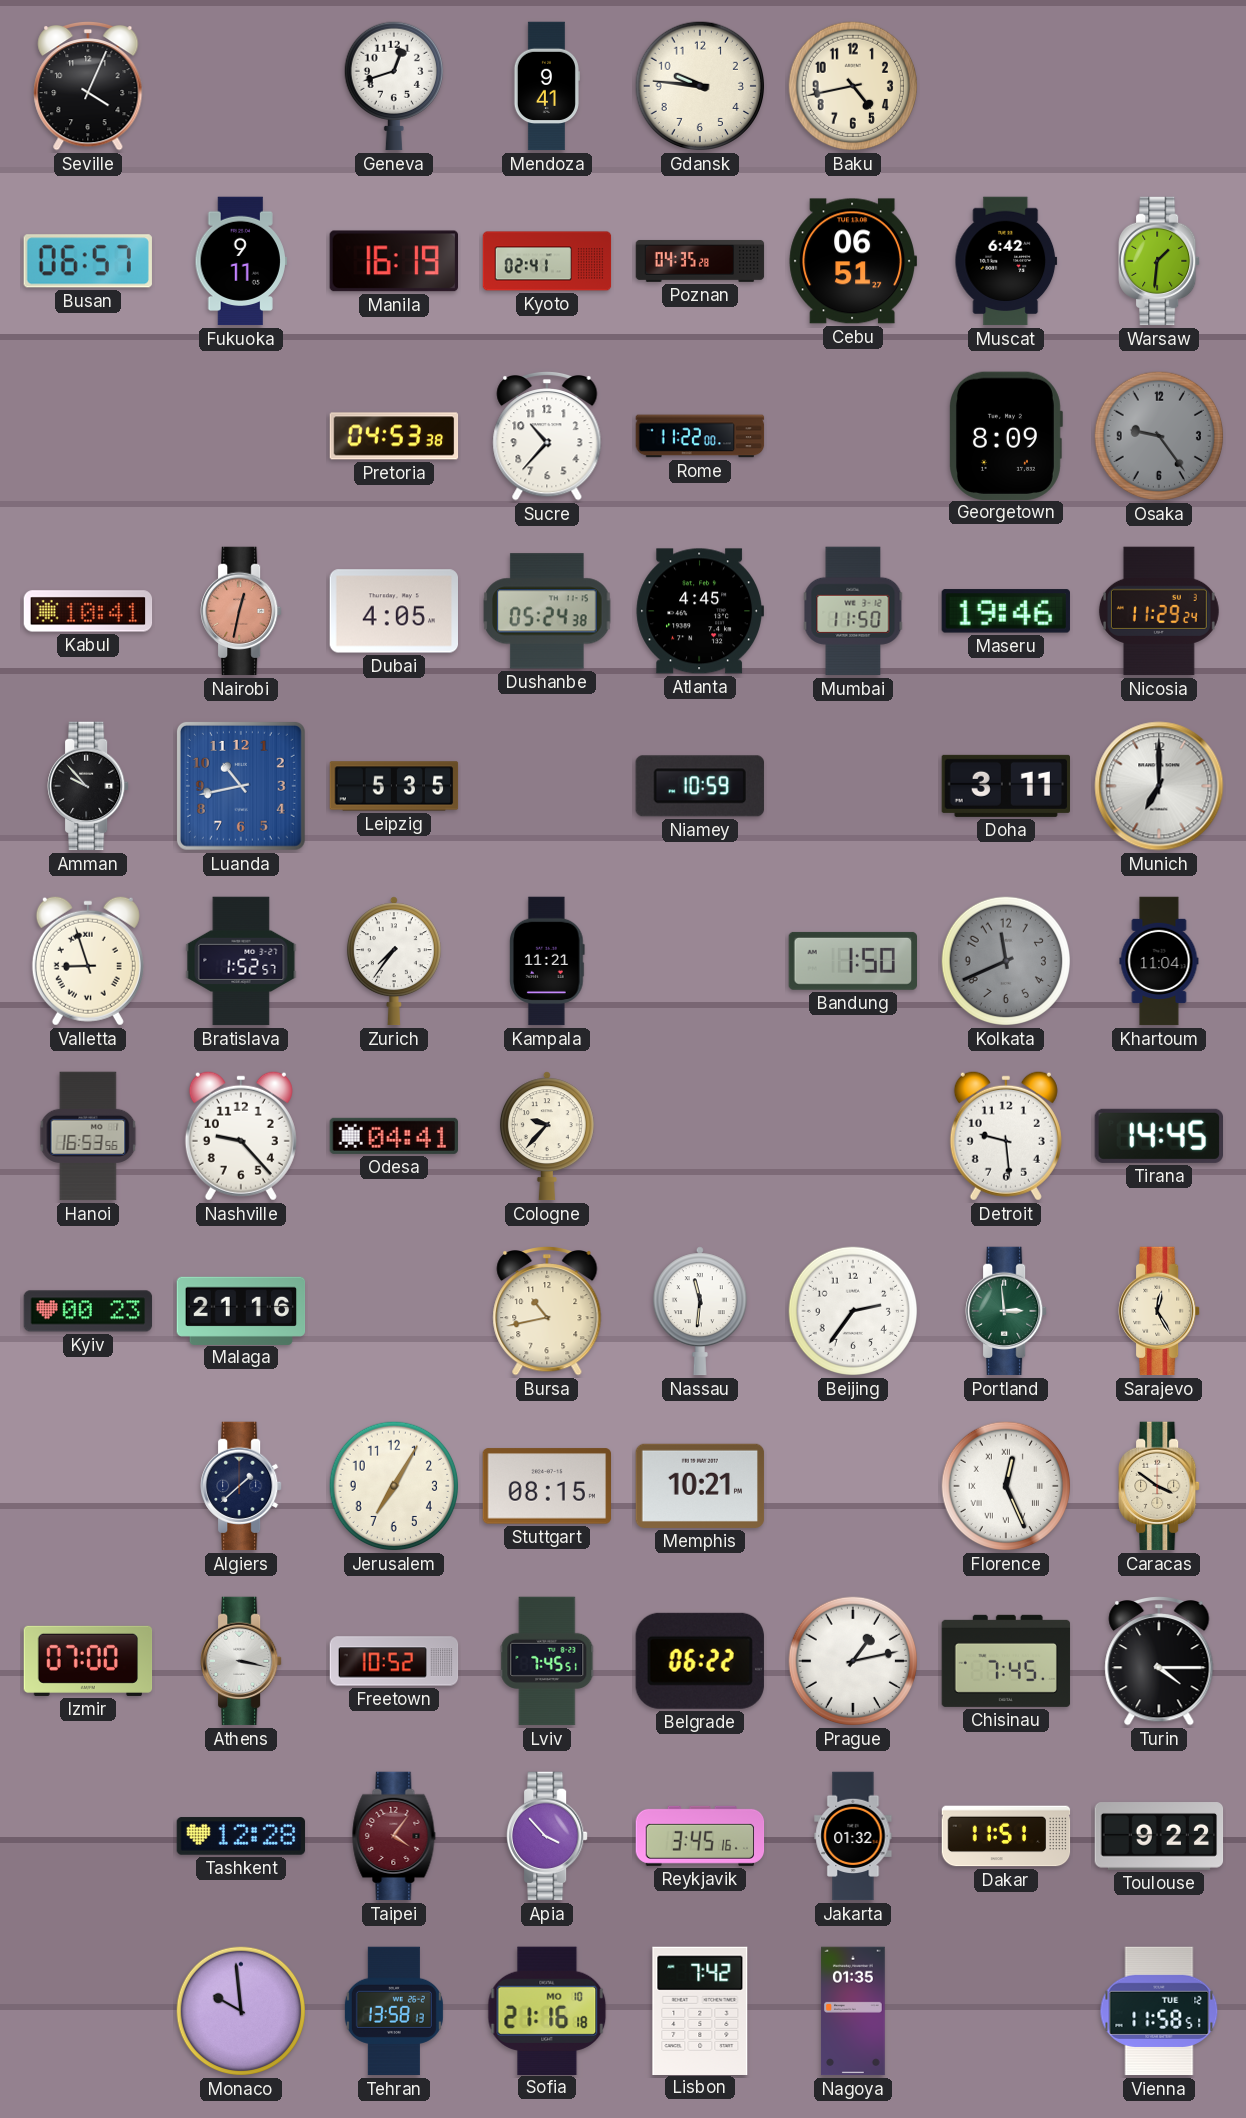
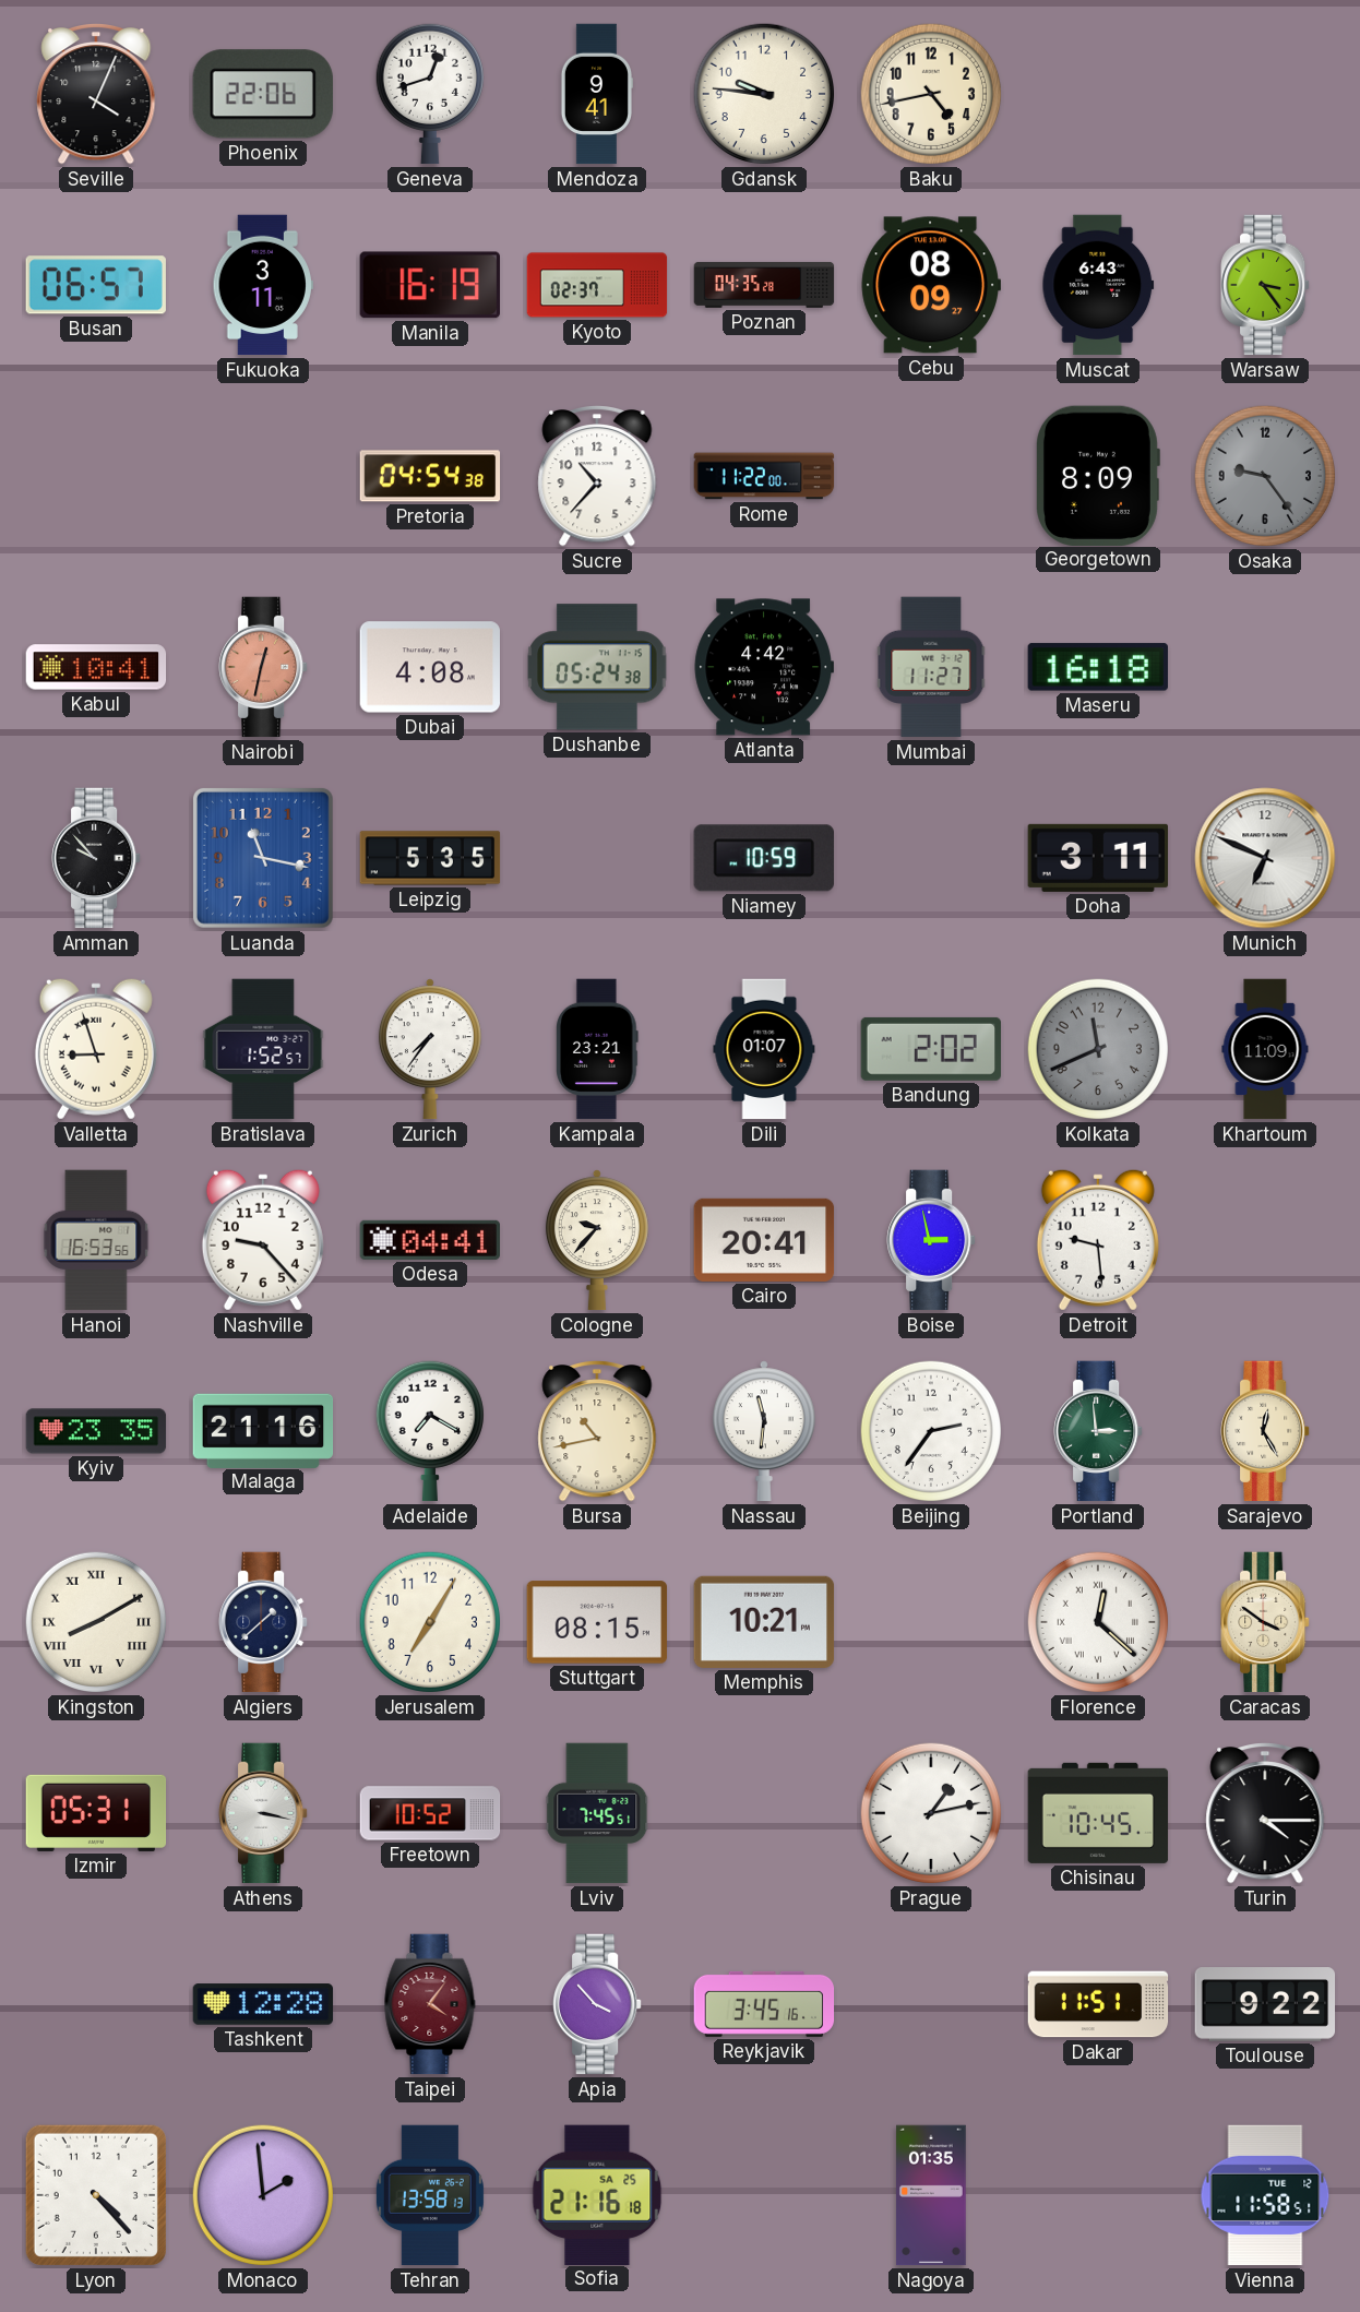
Phoenix: none -> 22:06 (263, 94)
Fukuoka: 9:11 -> 3:11 (263, 285)
Kyoto: 02:41 -> 02:37 (597, 285)
Cebu: 06:51 -> 08:09 (930, 285)
Muscat: 6:42 -> 6:43 (1098, 285)
Warsaw: 1:31 -> 3:24 (1265, 285)
Pretoria: 04:53 -> 04:54 (430, 476)
Dubai: 4:05 -> 4:08 (430, 667)
Atlanta: 4:45 -> 4:42 (763, 667)
Mumbai: 11:50 -> 11:27 (931, 667)
Maseru: 19:46 -> 16:18 (1098, 667)
Nicosia: 11:29 -> none (1159, 611)
Luanda: 10:43 -> 11:17 (263, 858)
Munich: 7:00 -> 6:49 (1265, 858)
Kampala: 11:21 -> 23:21 (598, 1049)
Dili: none -> 01:07 (764, 1049)
Bandung: 1:50 -> 2:02 (930, 1049)
Khartoum: 11:04 -> 11:09 (1265, 1049)
Cairo: none -> 20:41 (764, 1240)
Boise: none -> 2:58 (931, 1240)
Tirana: 14:45 -> none (1158, 1136)
Kyiv: 00:23 -> 23:35 (96, 1431)
Adelaide: none -> 7:20 (430, 1431)
Kingston: none -> 8:10 (96, 1622)
Florence: 12:26 -> 12:22 (1098, 1622)
Izmir: 07:00 -> 05:31 (96, 1813)
Belgrade: 06:22 -> none (700, 1661)
Chisinau: 7:45 -> 10:45 (1098, 1813)
Jakarta: 01:32 -> none (853, 1836)
Lyon: none -> 4:23 (96, 2195)
Monaco: 9:59 -> 1:59 (263, 2195)
Sofia date: MO 10 -> SA 25 (597, 2194)
Lisbon: 7:42 -> none (700, 2010)
